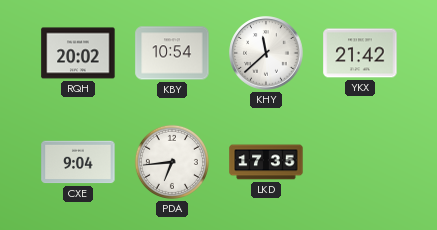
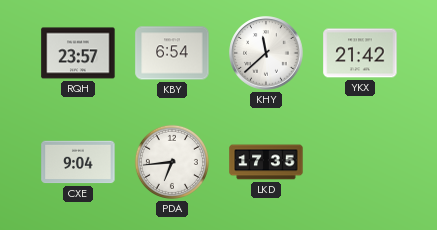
RQH: 20:02 -> 23:57 (78, 53)
KBY: 10:54 -> 6:54 (172, 53)
